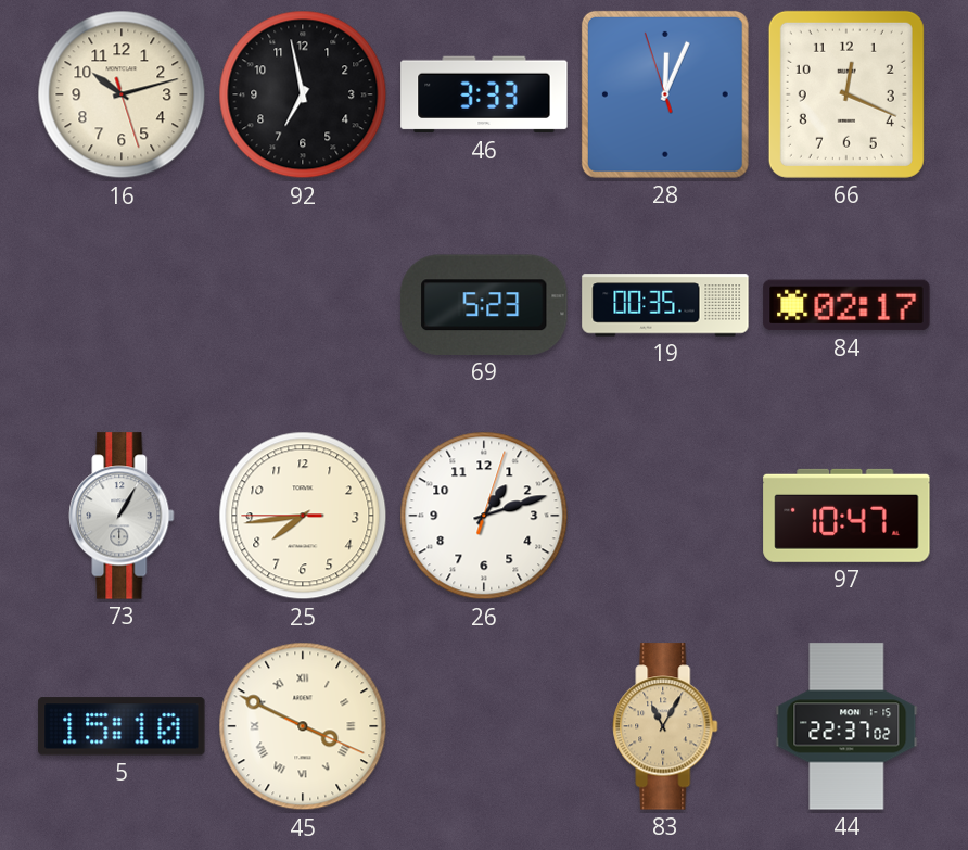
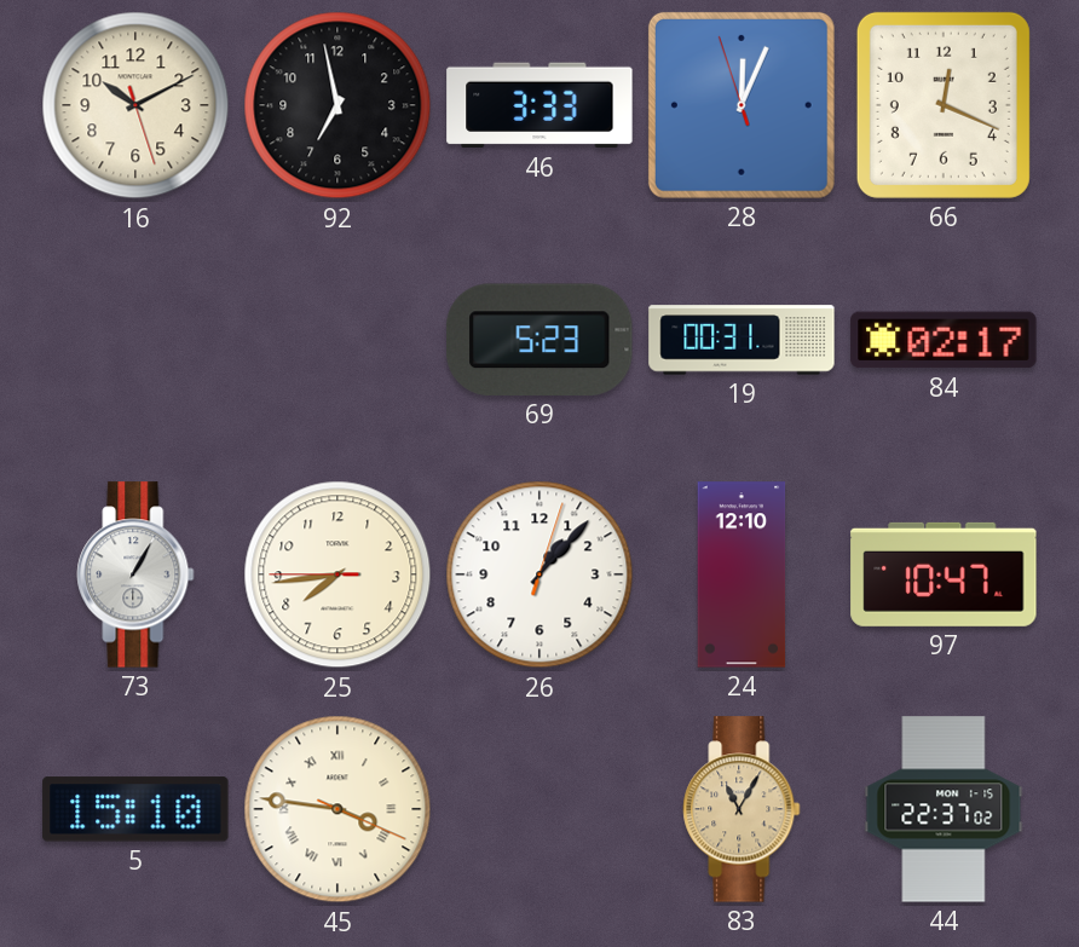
16: 10:12 -> 10:10 (135, 105)
19: 00:35 -> 00:31 (742, 340)
26: 1:12 -> 1:07 (539, 574)
24: none -> 12:10 (742, 574)
45: 3:49 -> 3:46 (337, 809)
